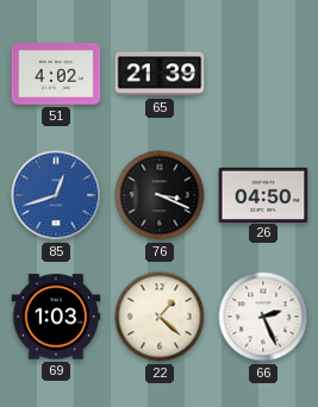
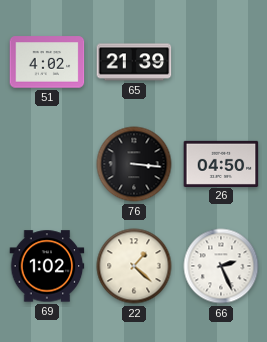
85: 12:42 -> none (56, 195)
76: 3:19 -> 3:16 (134, 164)
69: 1:03 -> 1:02 (47, 266)
